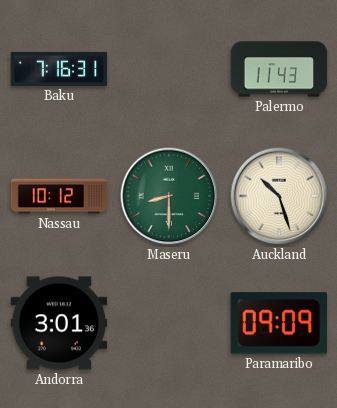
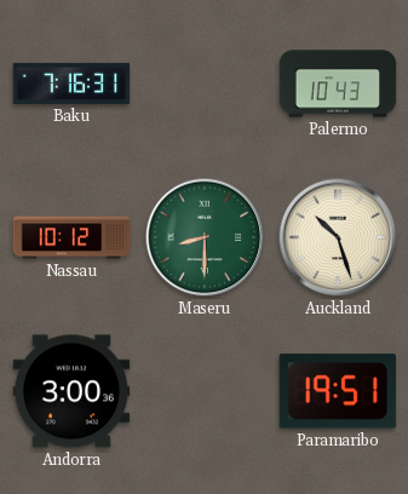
Palermo: 11:43 -> 10:43 (338, 84)
Andorra: 3:01 -> 3:00 (71, 391)
Paramaribo: 09:09 -> 19:51 (338, 391)
